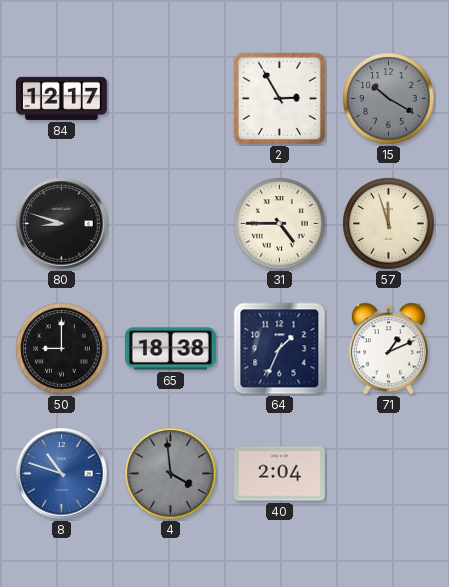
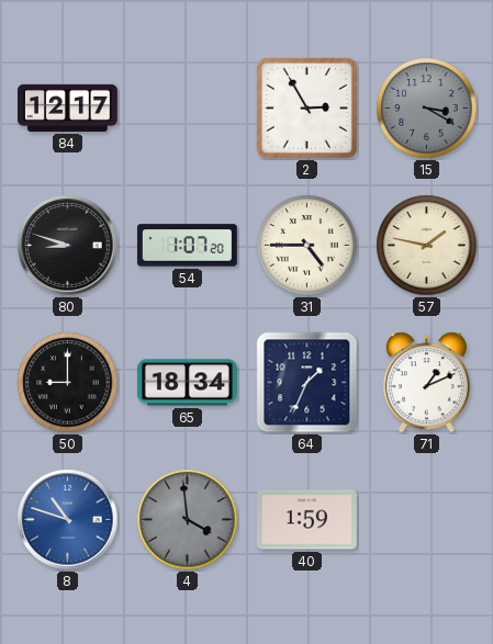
15: 10:20 -> 3:20 (427, 109)
54: none -> 1:07 (187, 246)
57: 11:57 -> 1:47 (427, 246)
65: 18:38 -> 18:34 (187, 383)
40: 2:04 -> 1:59 (306, 520)
